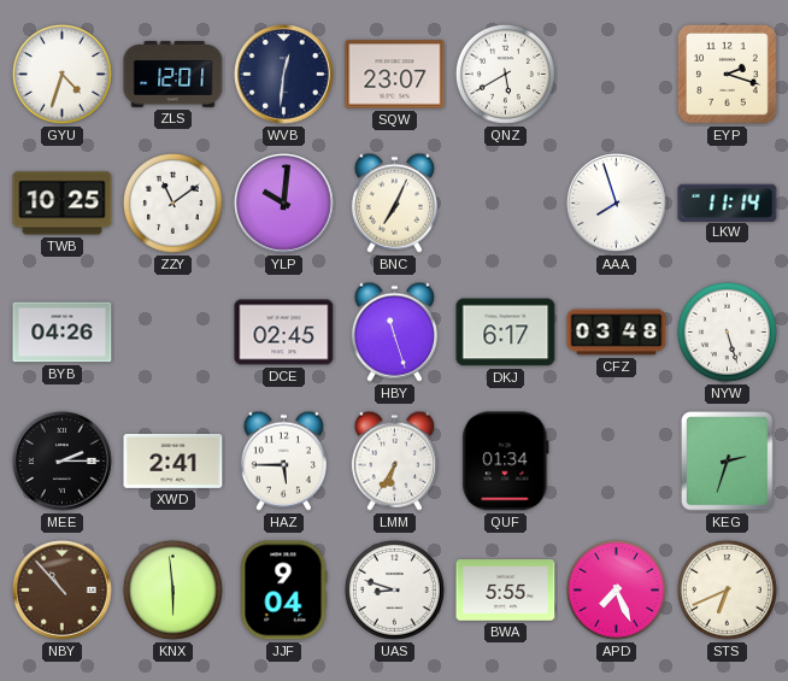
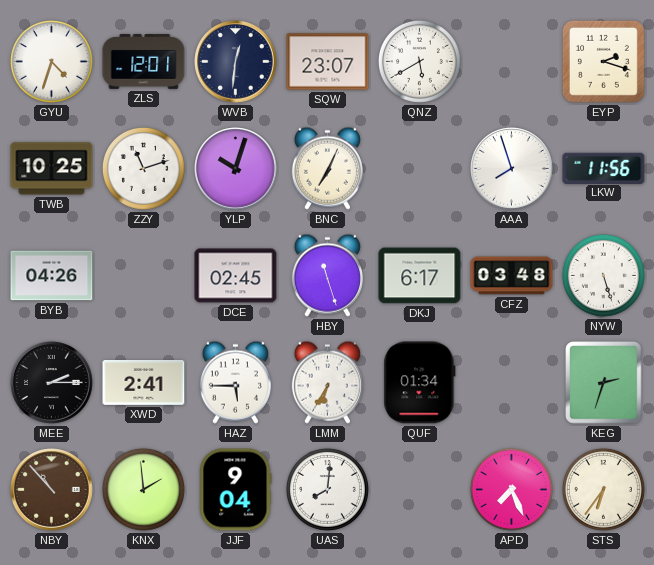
ZZY: 11:09 -> 11:12 (143, 168)
YLP: 10:01 -> 10:03 (236, 169)
LKW: 11:14 -> 11:56 (604, 168)
KNX: 5:59 -> 1:59 (143, 489)
UAS: 8:48 -> 8:01 (327, 489)
BWA: 5:55 -> none (506, 591)
STS: 6:41 -> 6:36 (603, 489)
